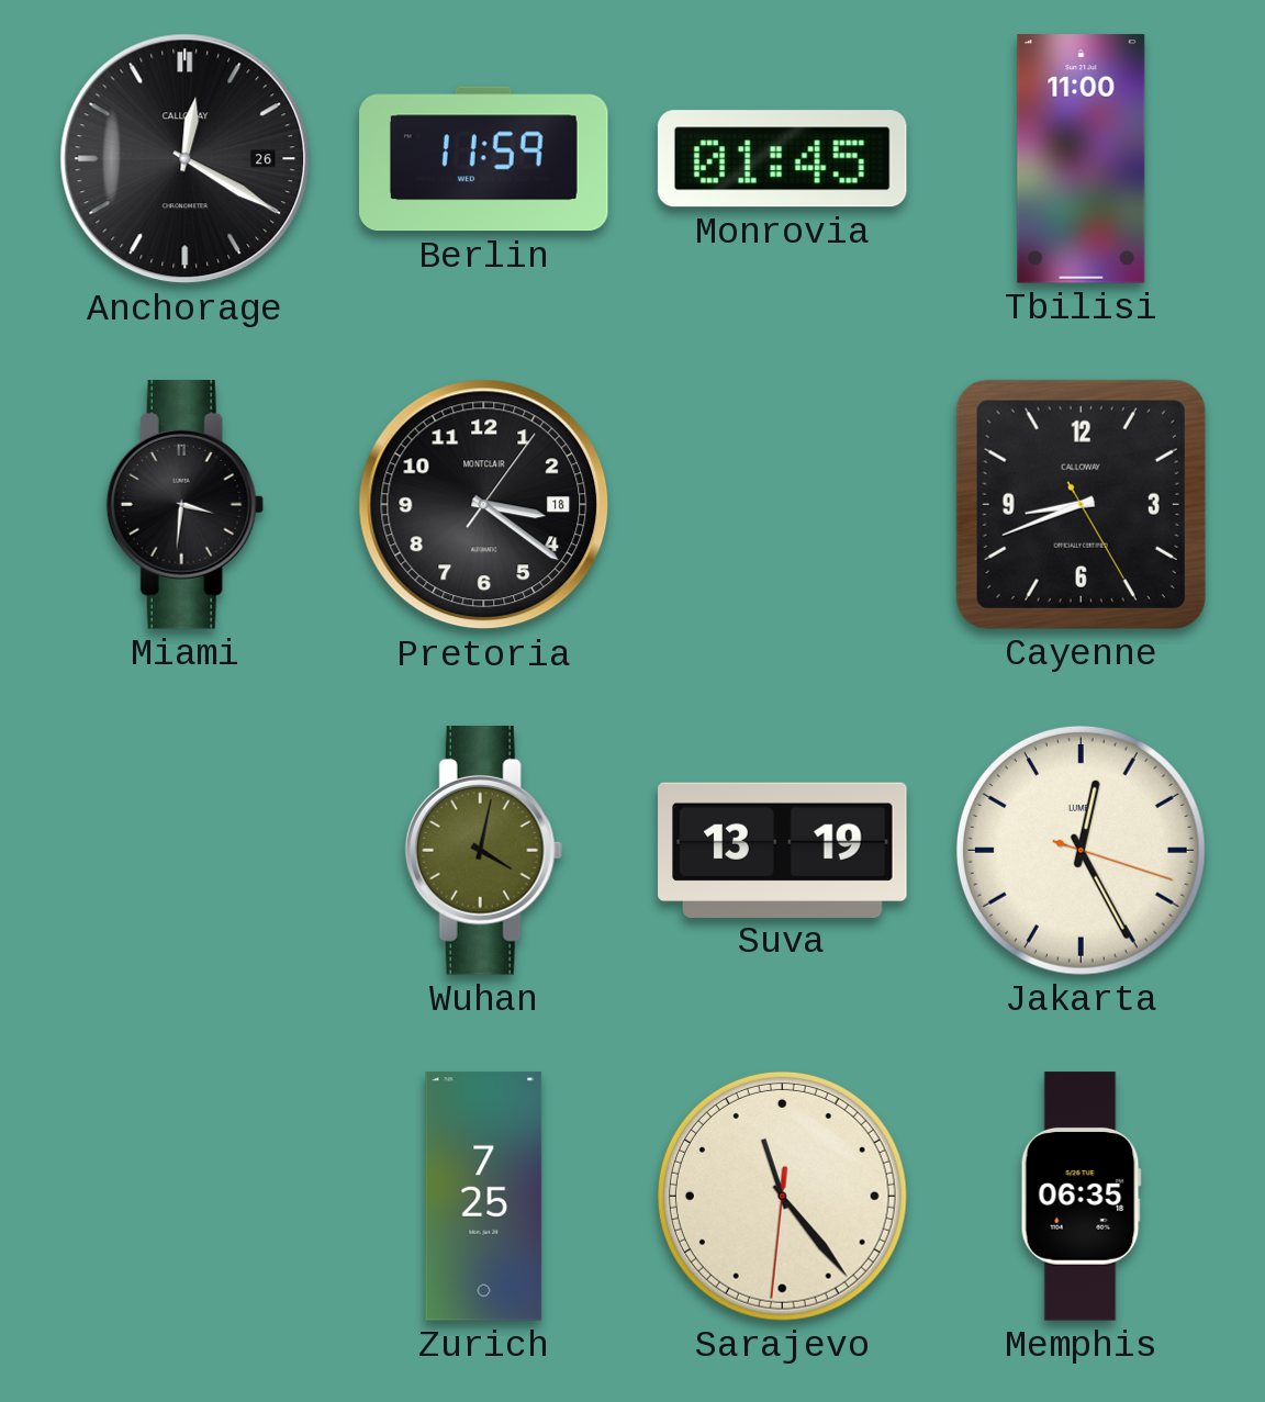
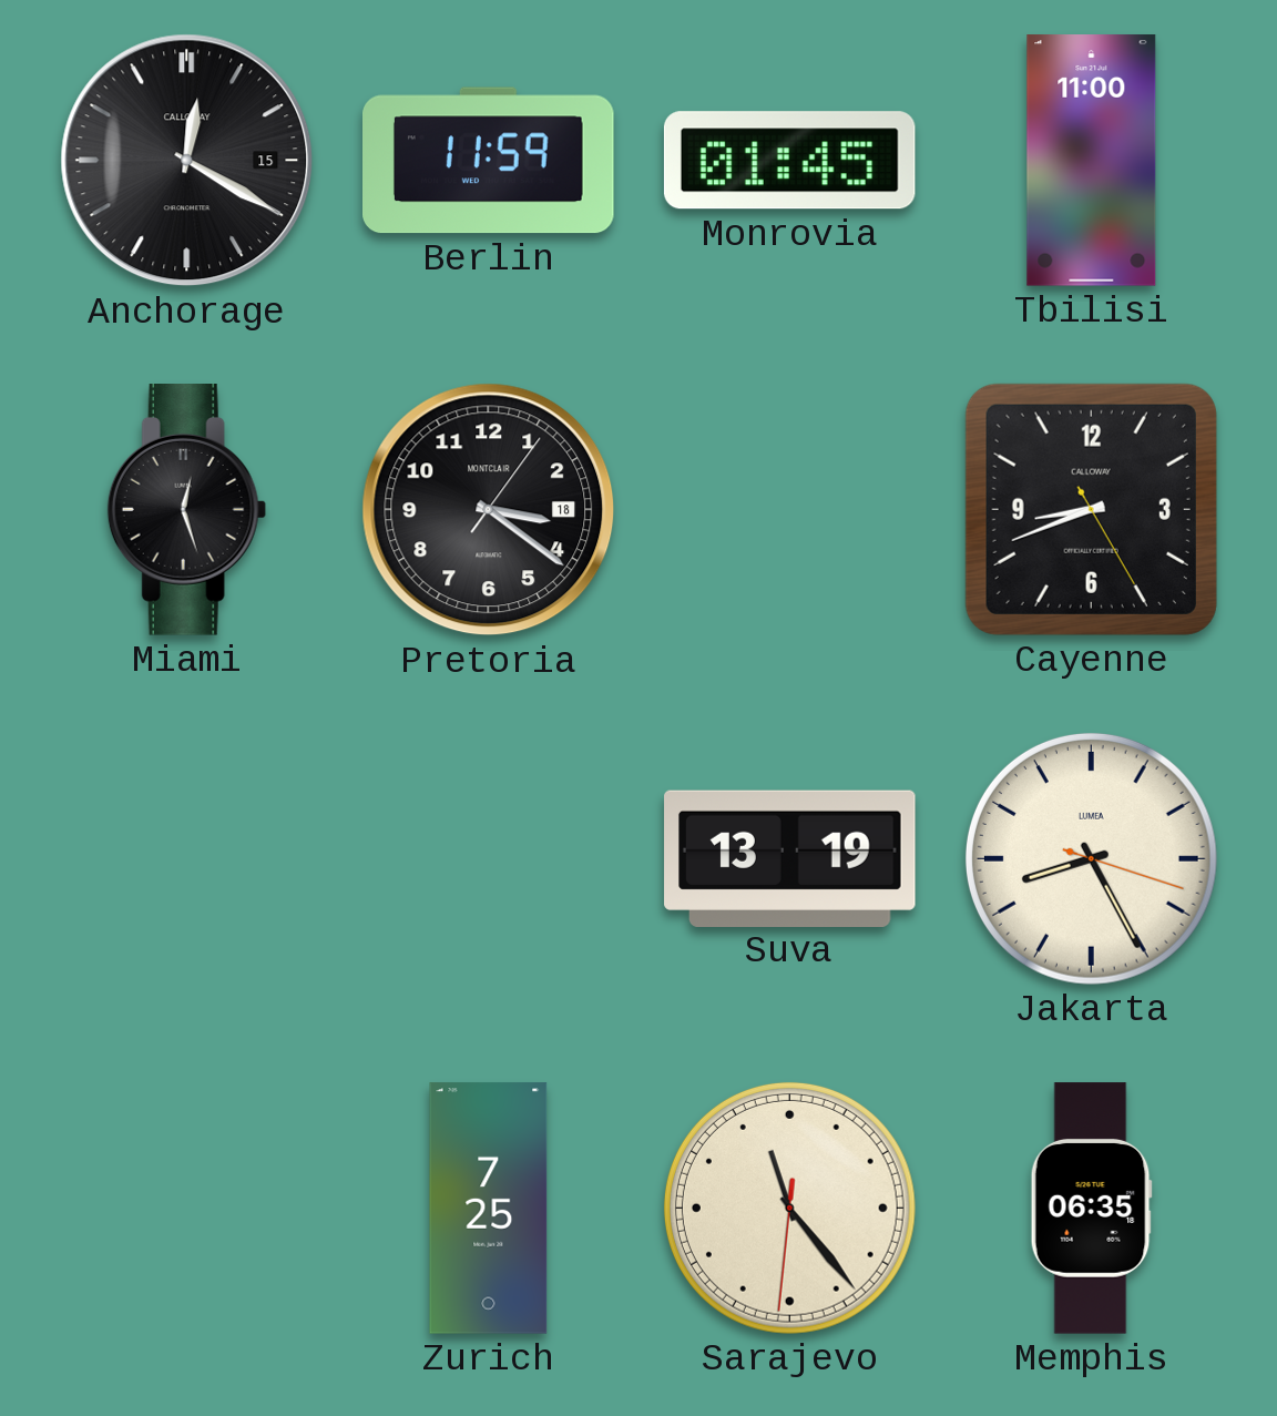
Anchorage date: 26 -> 15 (187, 161)
Miami: 3:31 -> 12:27 (186, 510)
Wuhan: 4:02 -> none (483, 851)
Jakarta: 12:25 -> 8:25 (1091, 858)
